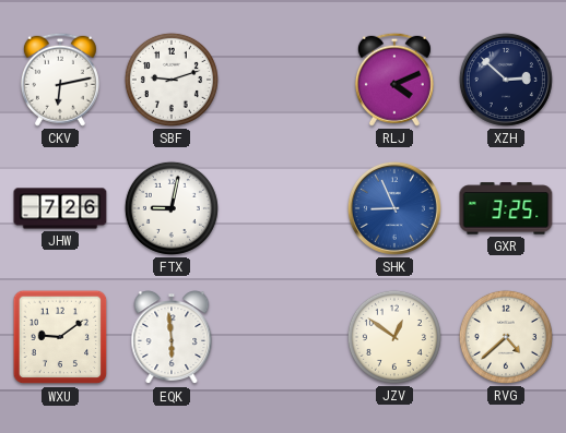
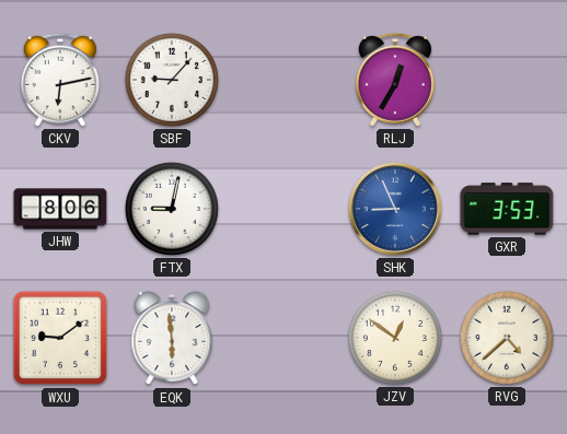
SBF: 9:12 -> 9:07 (172, 80)
RLJ: 4:11 -> 12:35 (395, 80)
XZH: 2:52 -> none (506, 80)
JHW: 7:26 -> 8:06 (60, 209)
GXR: 3:25 -> 3:53 (507, 209)
